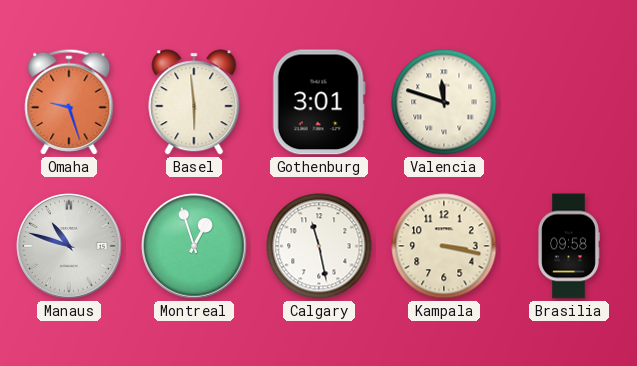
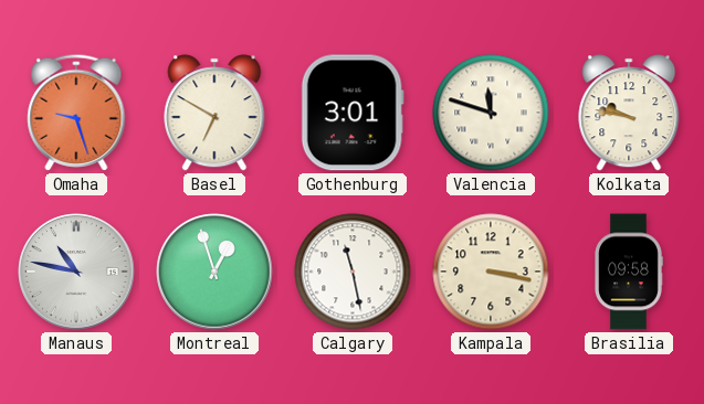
Basel: 5:59 -> 6:50 (214, 113)
Kolkata: none -> 9:47 (629, 113)
Manaus: 10:48 -> 10:47 (76, 272)
